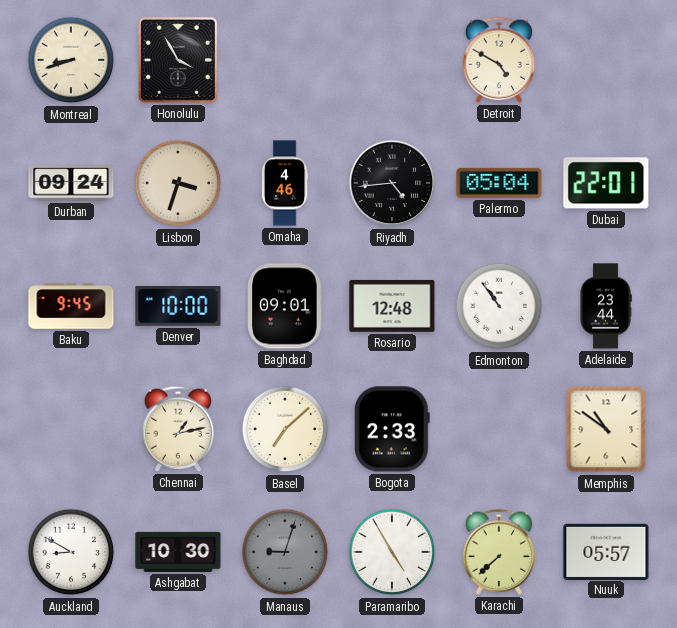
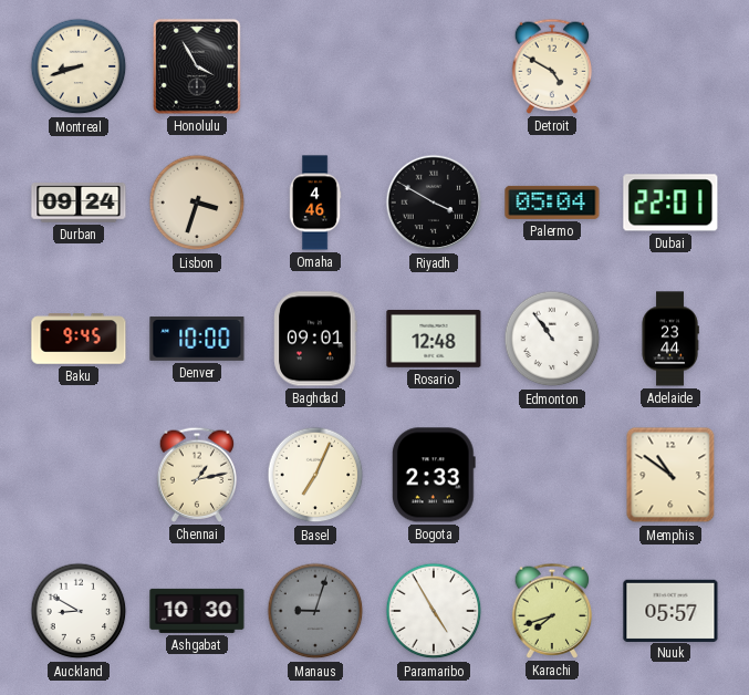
Riyadh: 4:44 -> 3:50 (434, 203)
Basel: 7:08 -> 7:04 (315, 475)
Karachi: 7:38 -> 7:42 (552, 611)
